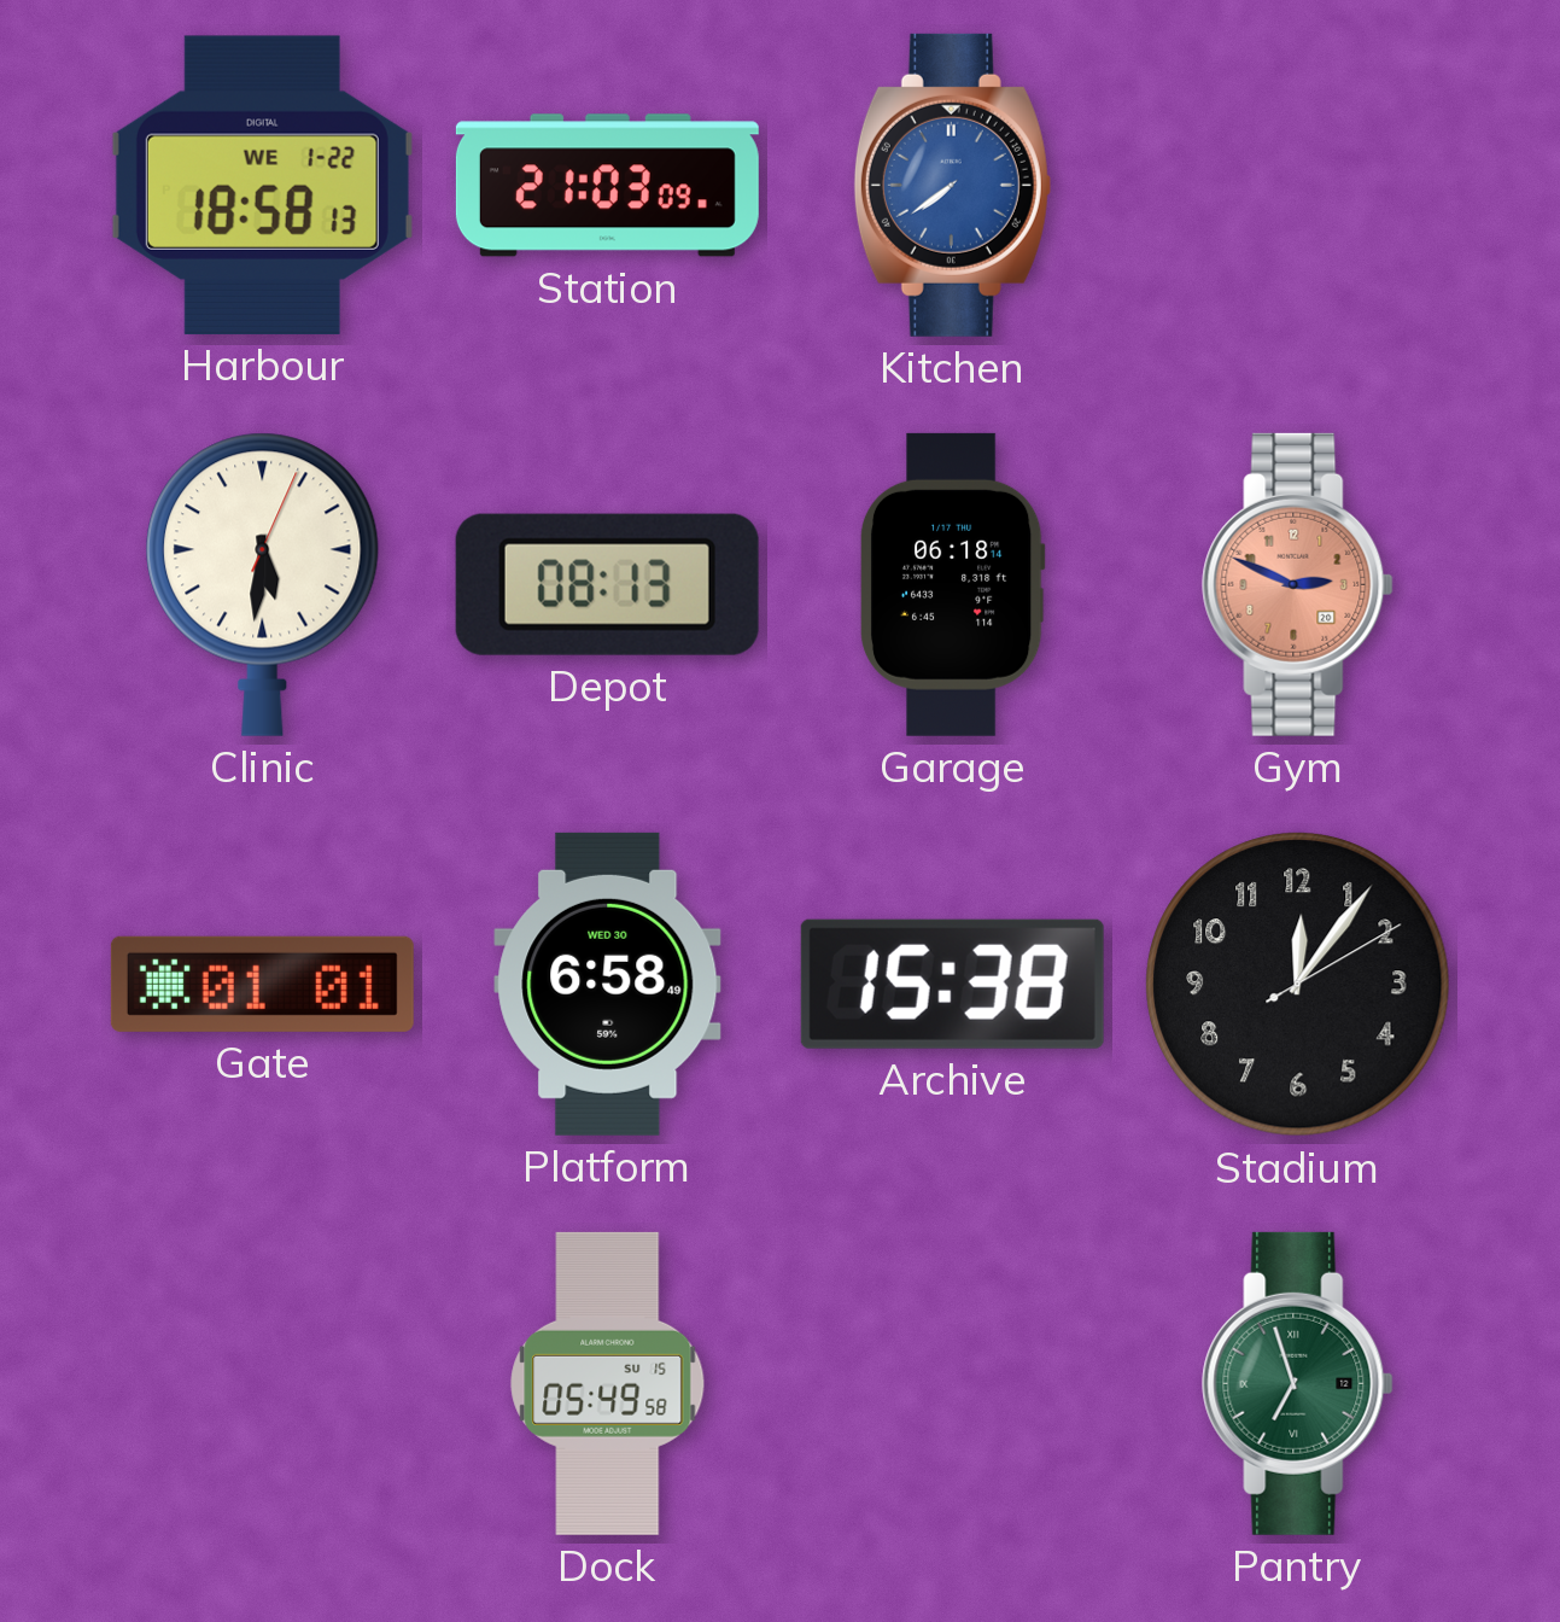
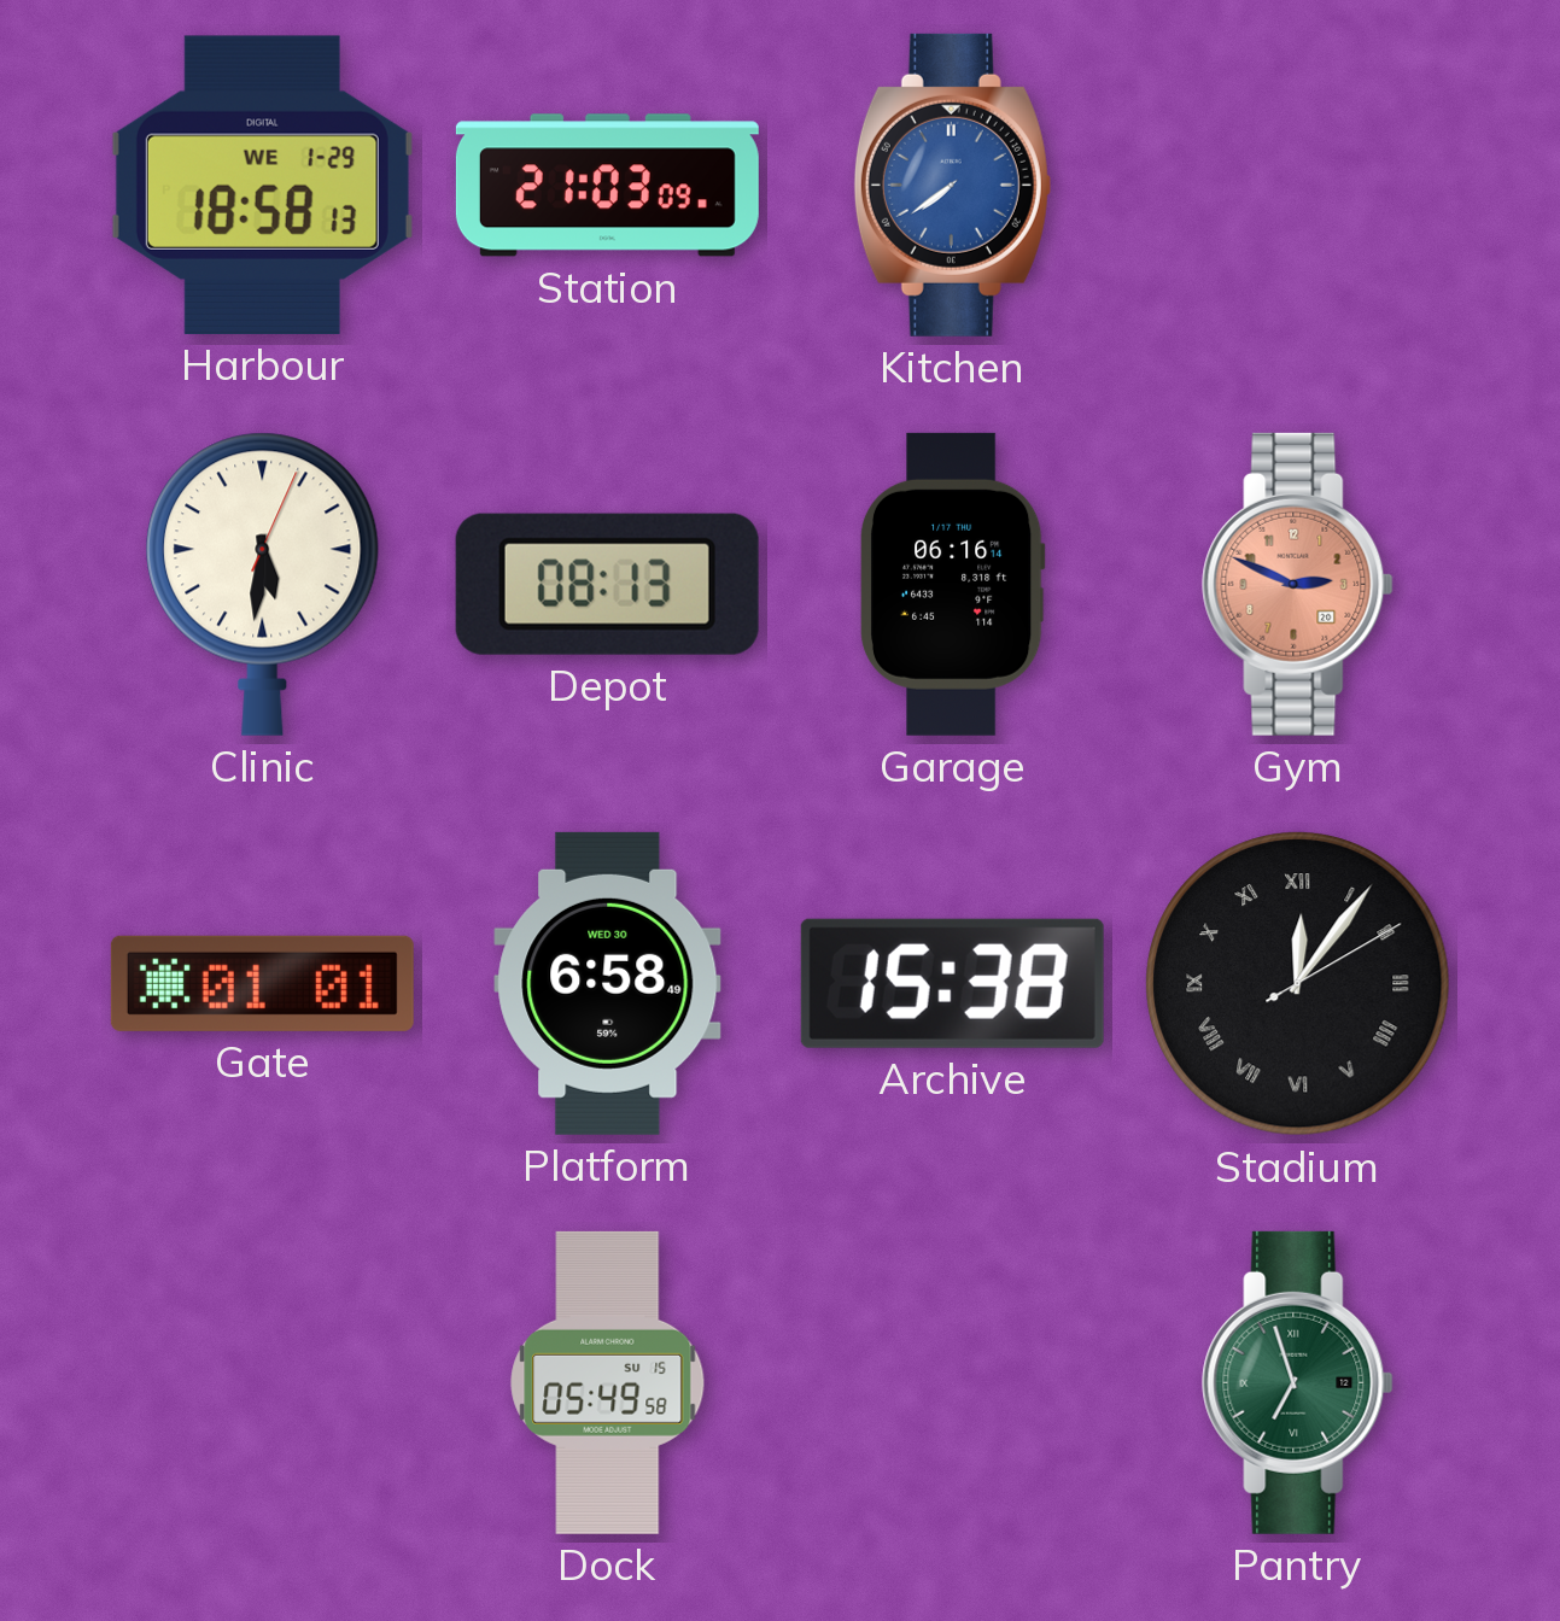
Harbour date: WE 1-22 -> WE 1-29 (262, 185)
Garage: 06:18 -> 06:16 (952, 584)
Stadium numerals: Arabic -> Roman (1298, 984)
